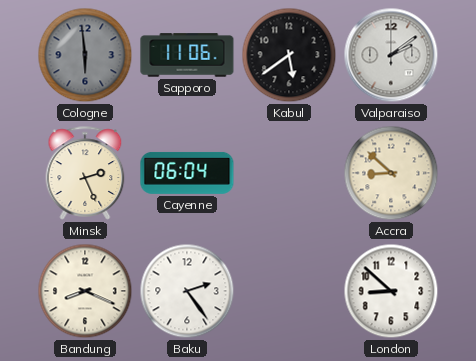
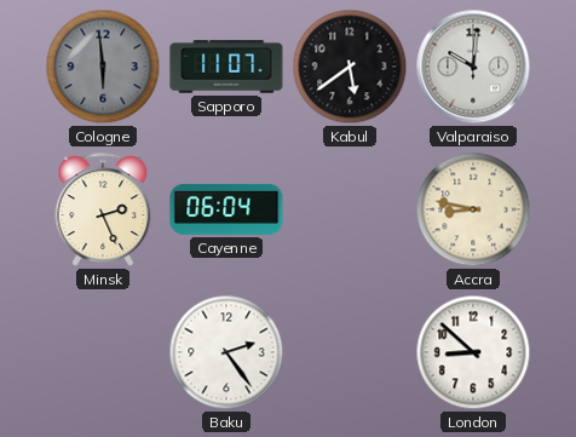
Sapporo: 11:06 -> 11:07 (226, 67)
Valparaiso: 2:09 -> 10:01 (473, 67)
Accra: 8:52 -> 8:47 (473, 209)
Bandung: 8:19 -> none (85, 291)
